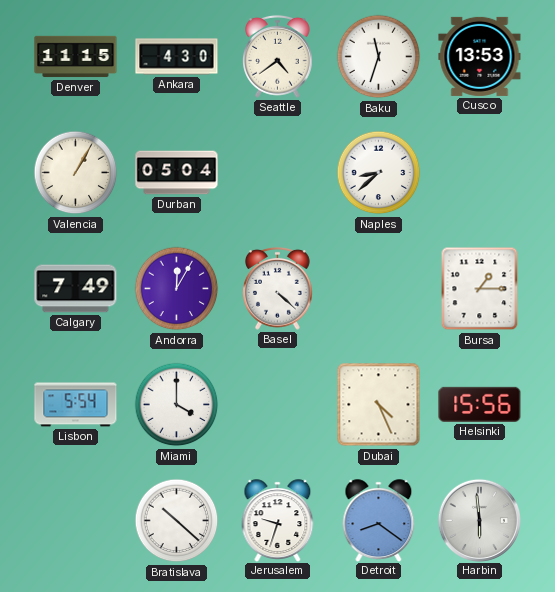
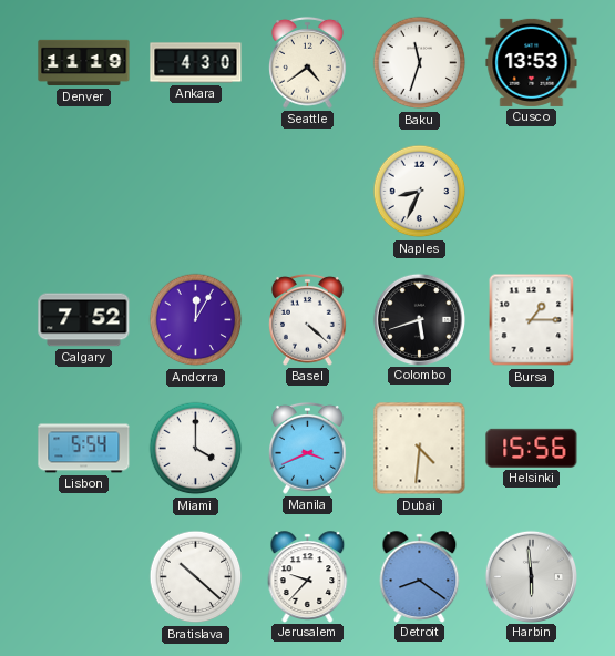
Denver: 11:15 -> 11:19 (84, 63)
Valencia: 1:05 -> none (76, 173)
Durban: 05:04 -> none (177, 173)
Naples: 8:38 -> 8:34 (420, 192)
Calgary: 7:49 -> 7:52 (84, 320)
Colombo: none -> 5:42 (419, 319)
Manila: none -> 3:41 (308, 448)
Dubai: 4:26 -> 4:31 (420, 449)
Jerusalem: 9:33 -> 9:37 (308, 576)
